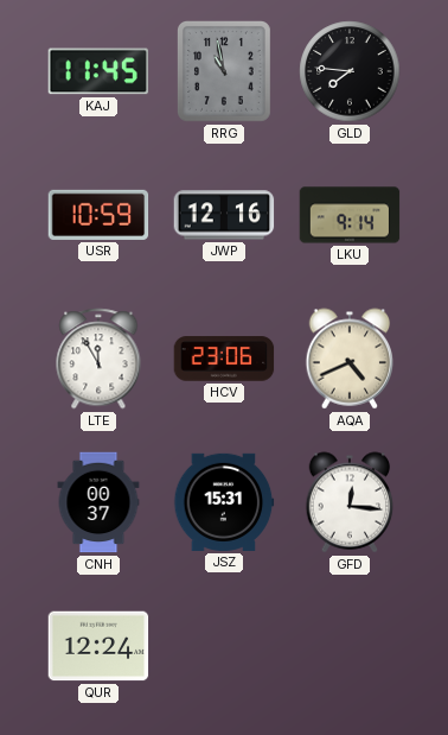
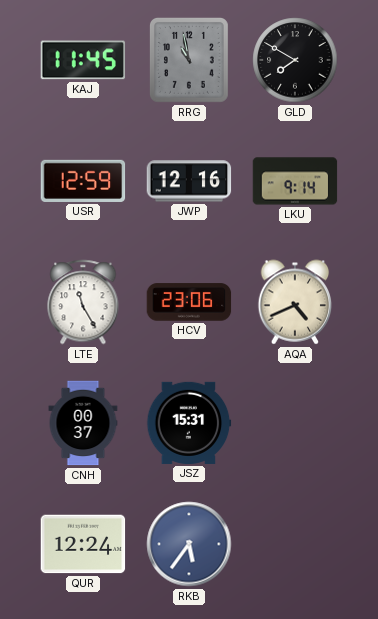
GLD: 7:46 -> 7:50 (295, 60)
USR: 10:59 -> 12:59 (83, 181)
LTE: 11:55 -> 11:25 (83, 302)
GFD: 12:16 -> none (350, 502)
RKB: none -> 5:36 (189, 544)
